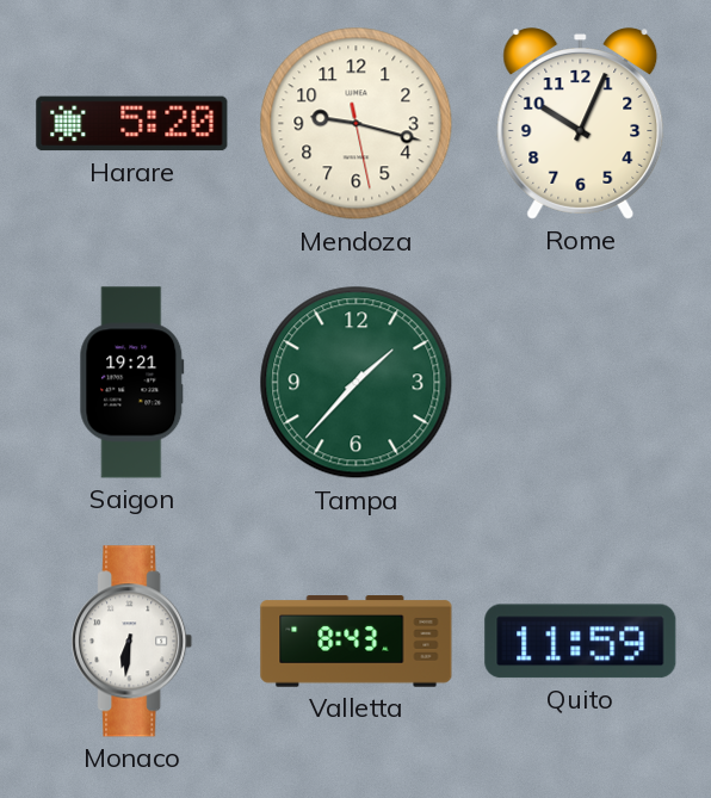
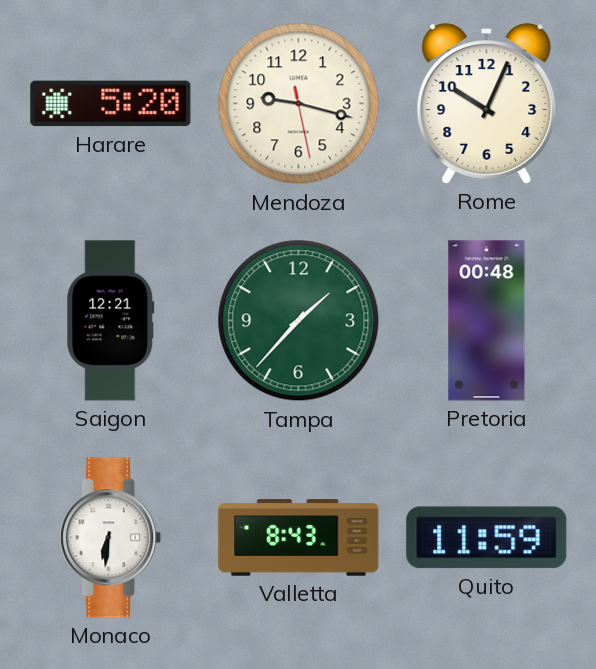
Saigon: 19:21 -> 12:21 (111, 321)
Pretoria: none -> 00:48 (487, 321)
